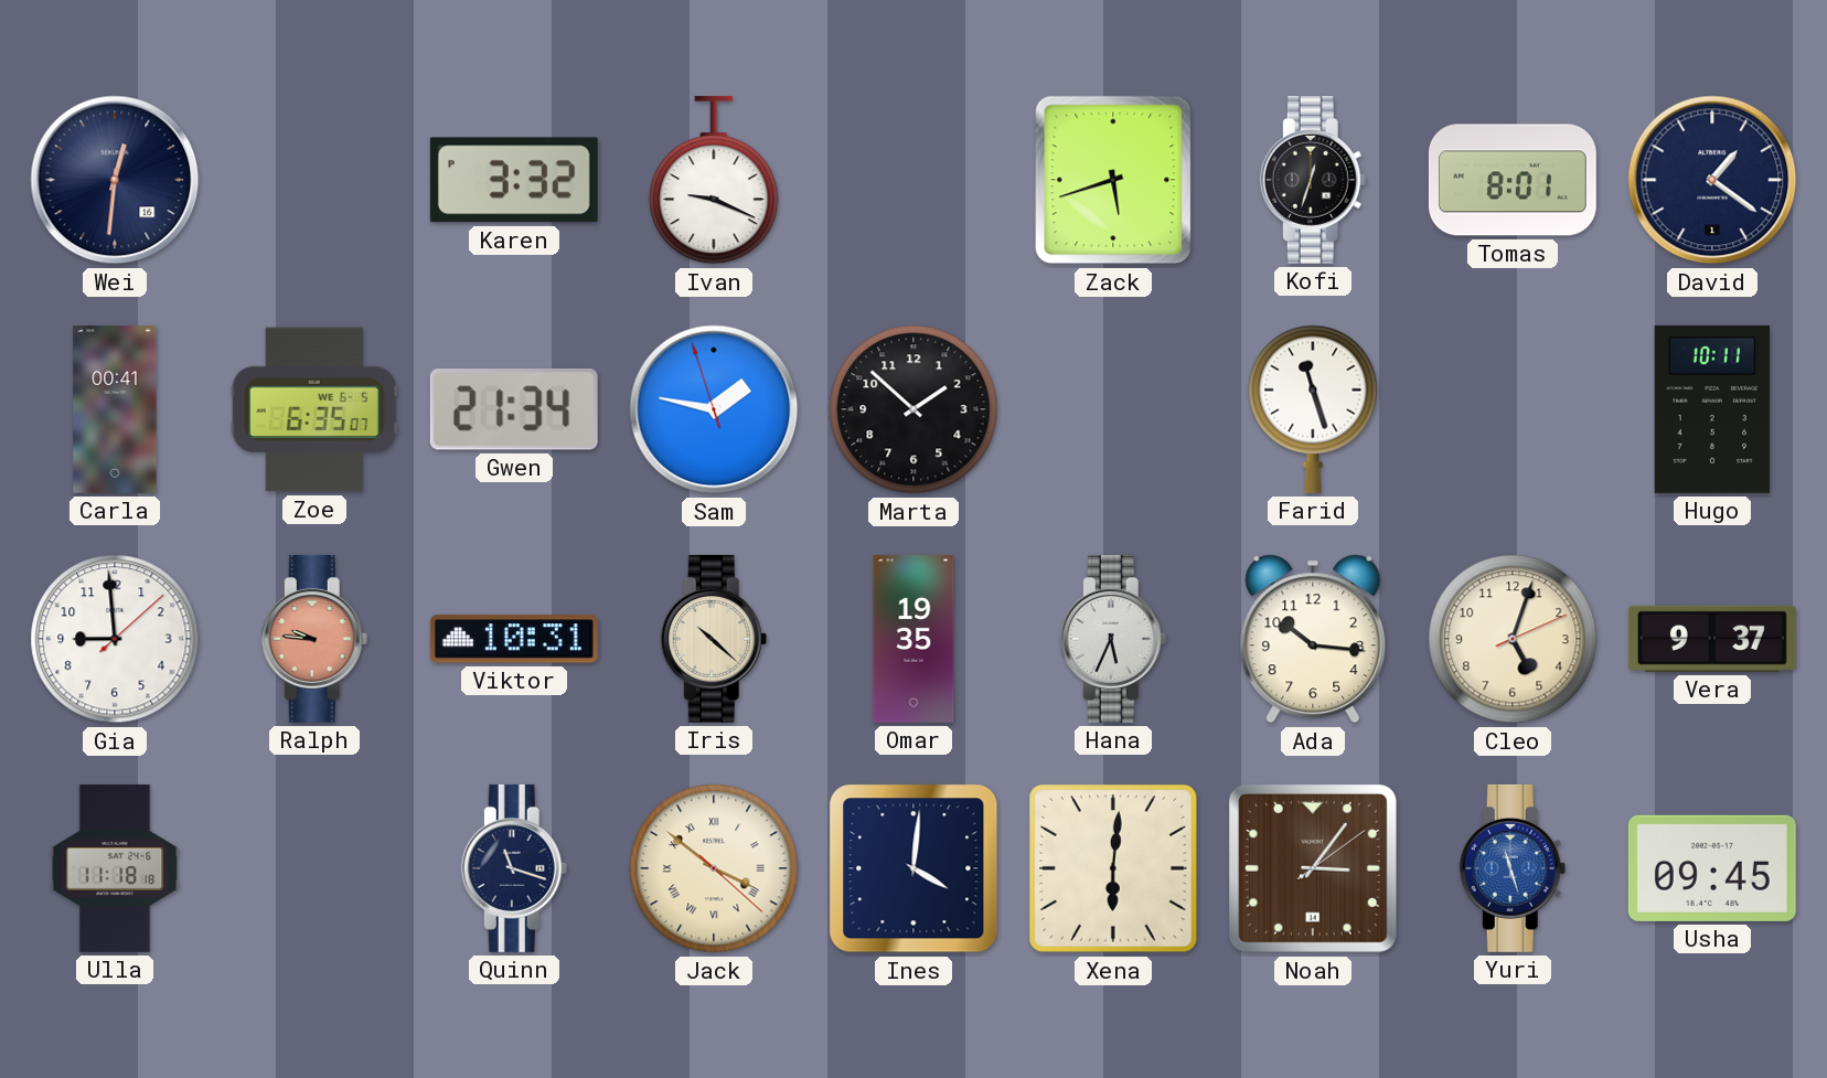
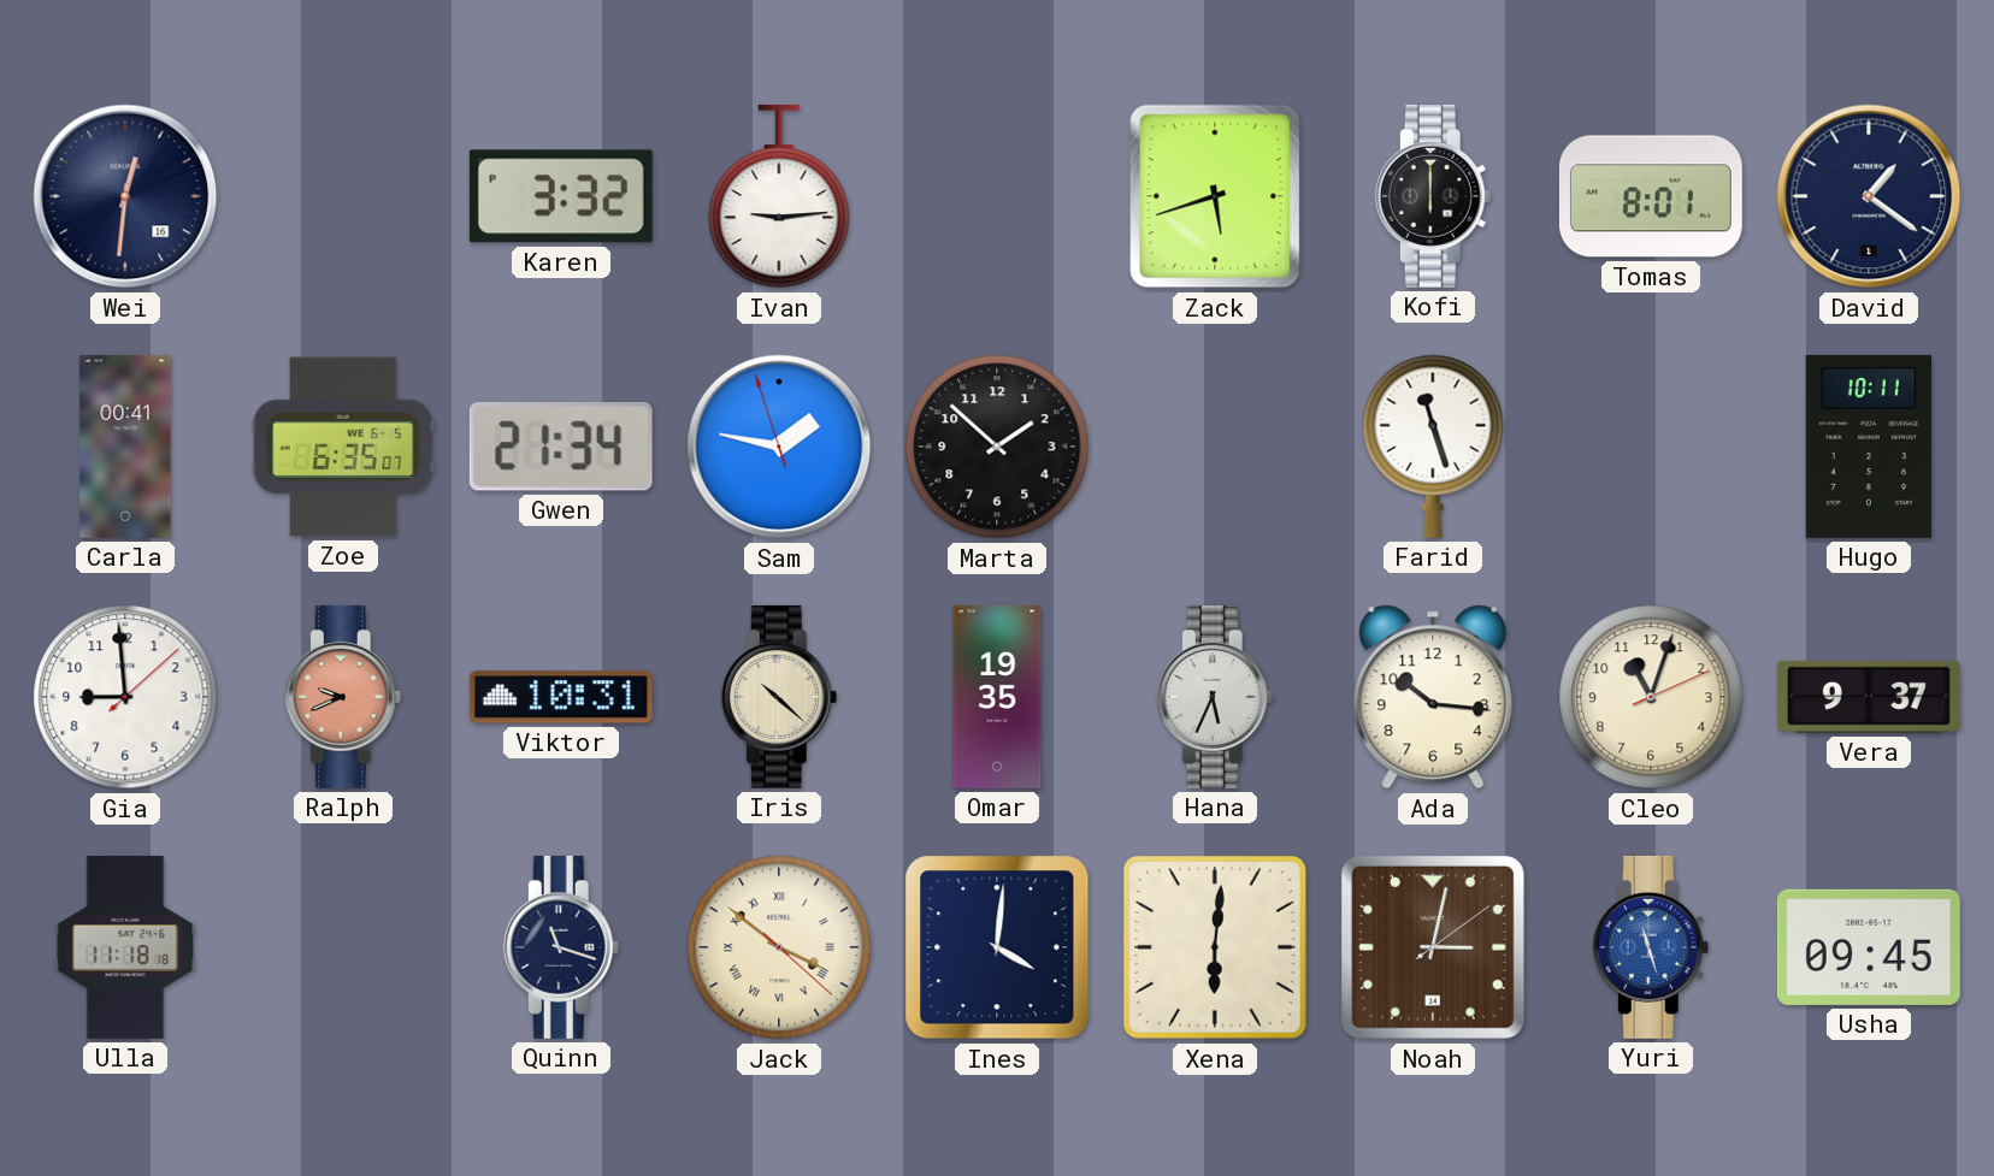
Ivan: 9:19 -> 9:14 (779, 196)
Kofi: 12:33 -> 6:00 (1433, 196)
Ralph: 9:46 -> 9:41 (343, 697)
Cleo: 5:03 -> 11:03 (1651, 697)
Noah: 3:06 -> 3:02 (1433, 947)
